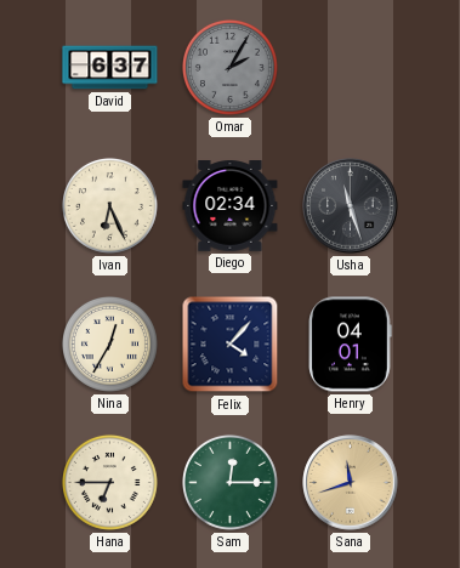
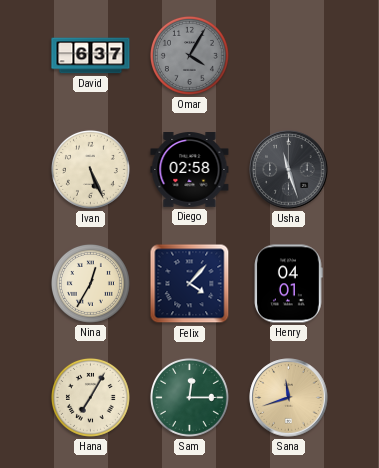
Omar: 2:05 -> 4:05 (189, 55)
Ivan: 6:26 -> 5:26 (90, 169)
Diego: 02:34 -> 02:58 (190, 170)
Hana: 6:45 -> 7:05 (90, 397)
